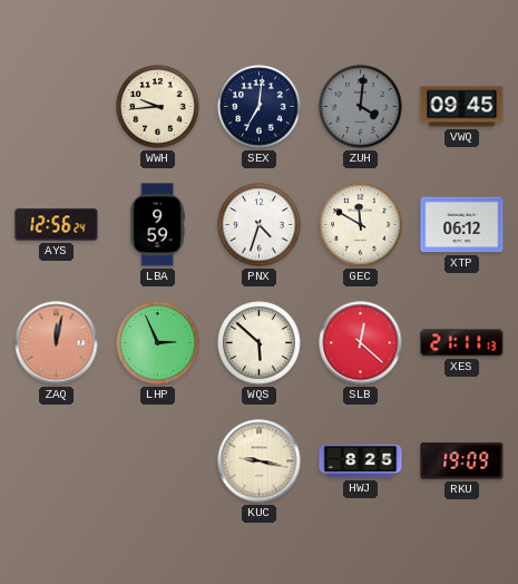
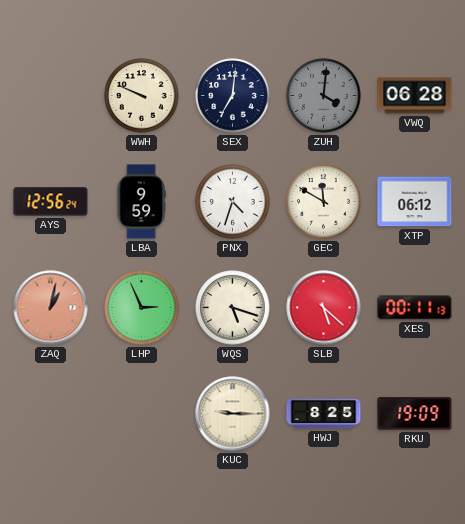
WWH: 9:44 -> 9:49 (142, 96)
VWQ: 09:45 -> 06:28 (415, 96)
ZAQ: 12:02 -> 1:02 (51, 308)
WQS: 5:52 -> 5:18 (233, 308)
SLB: 12:22 -> 5:22 (324, 308)
XES: 21:11 -> 00:11 (415, 308)
KUC: 9:17 -> 9:15 (233, 414)
